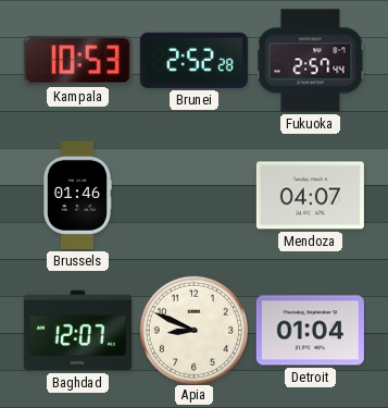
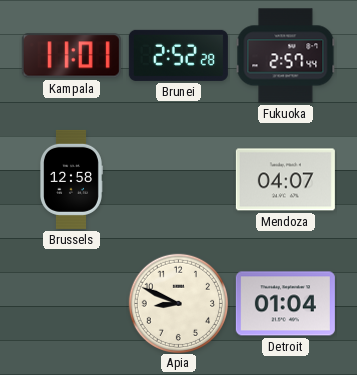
Kampala: 10:53 -> 11:01 (71, 56)
Brussels: 01:46 -> 12:58 (72, 179)
Baghdad: 12:07 -> none (77, 331)
